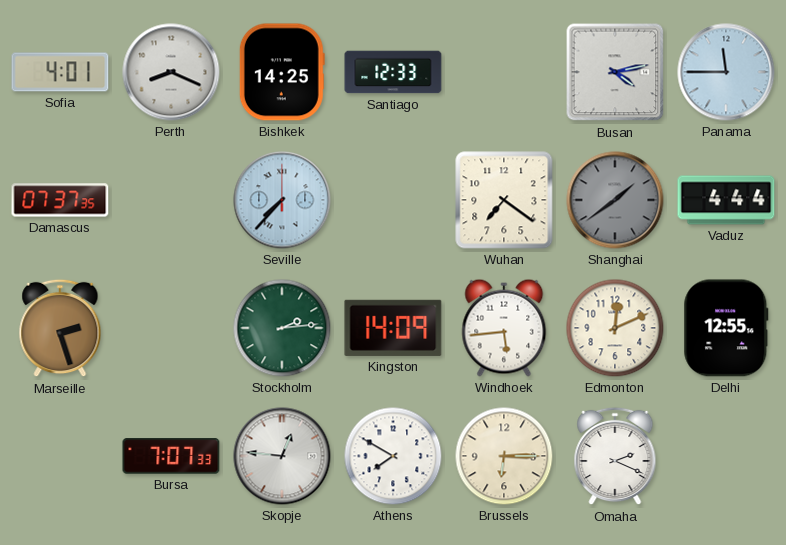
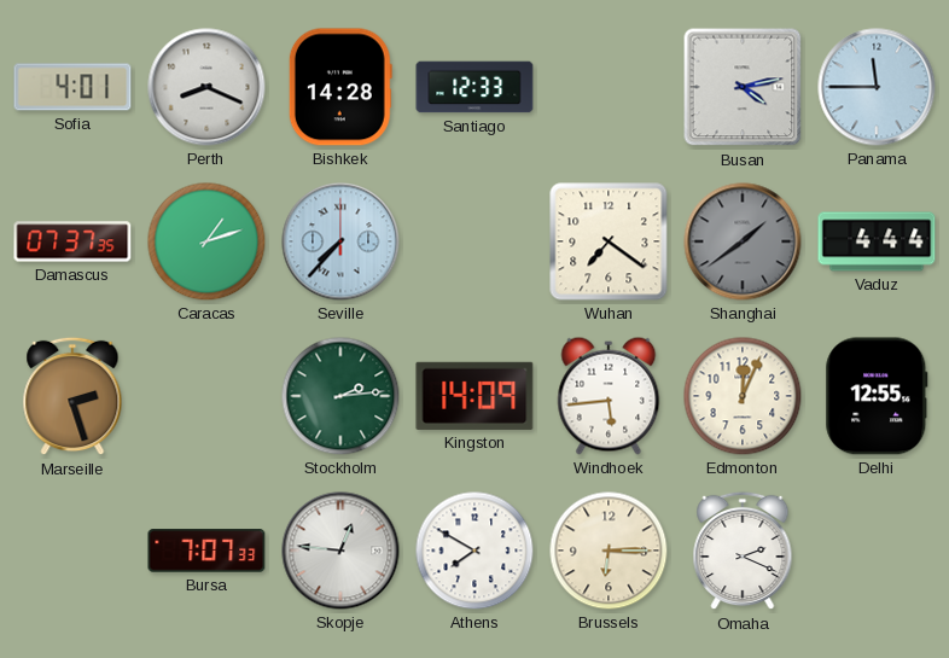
Bishkek: 14:25 -> 14:28 (340, 87)
Caracas: none -> 1:12 (206, 241)
Edmonton: 12:11 -> 12:04 (743, 396)
